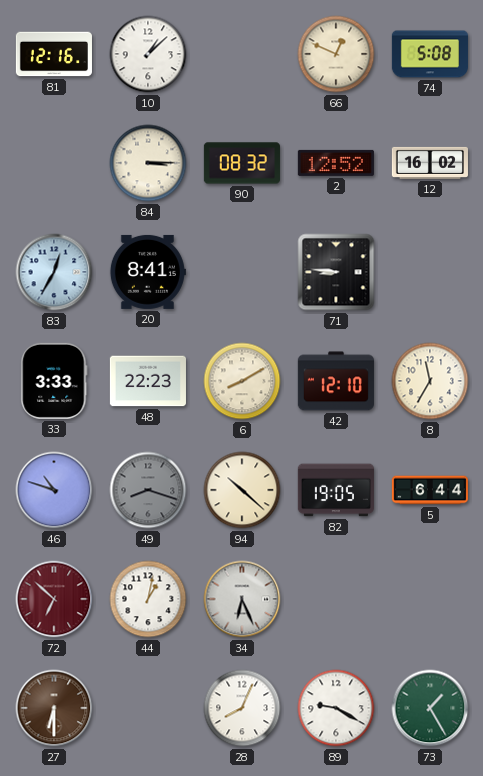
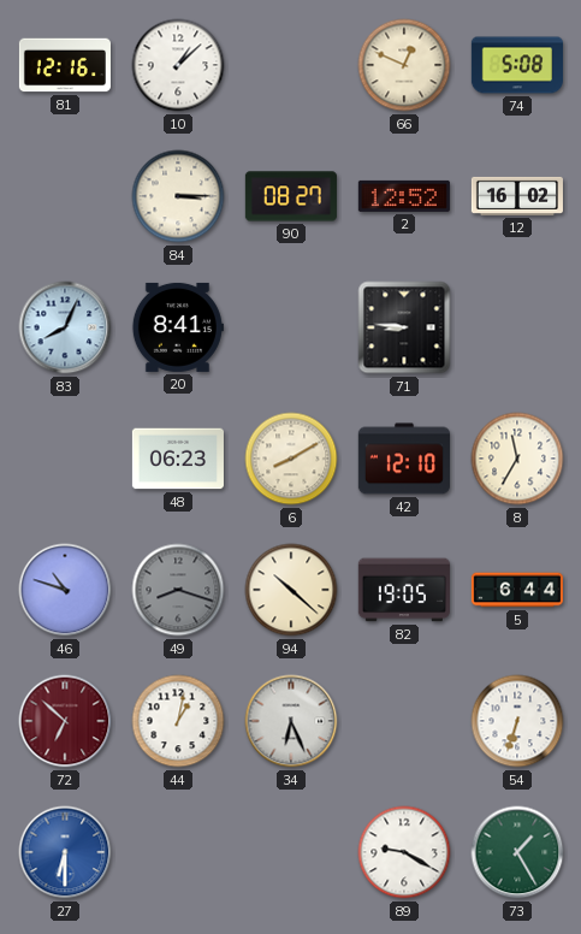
90: 08:32 -> 08:27 (291, 196)
83: 12:35 -> 8:04 (65, 327)
33: 3:33 -> none (54, 381)
48: 22:23 -> 06:23 (178, 459)
54: none -> 6:33 (517, 721)
27 dial: brown -> blue (65, 852)
28: 8:04 -> none (242, 708)
